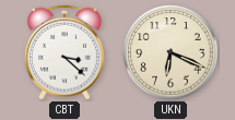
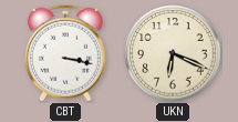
CBT: 3:22 -> 3:17 (65, 53)
